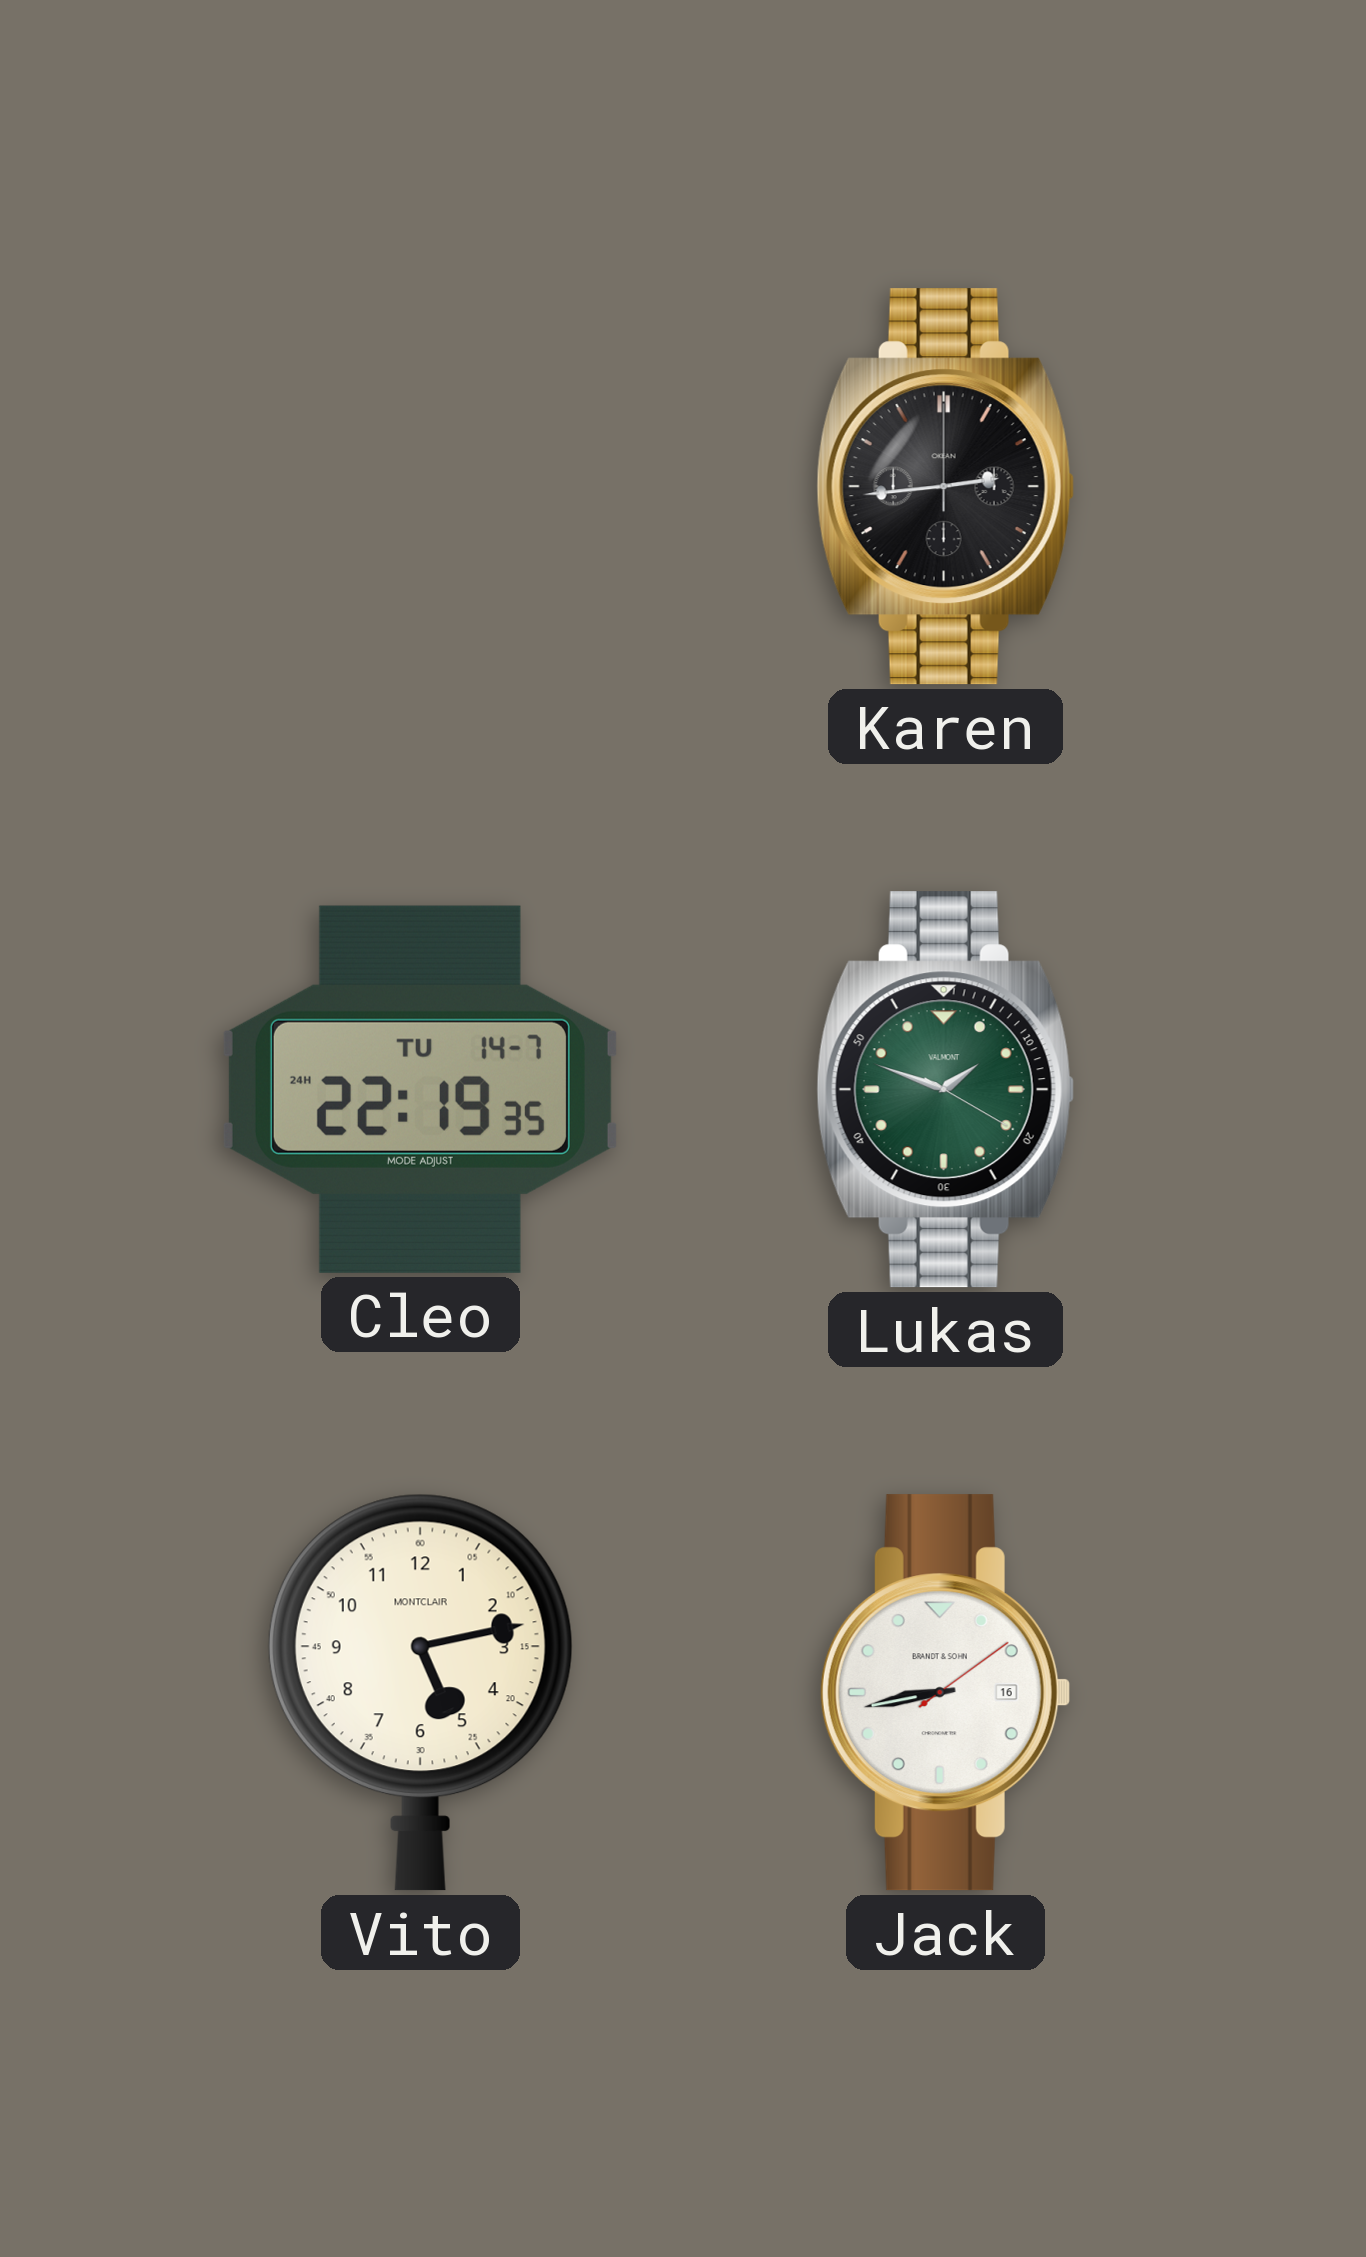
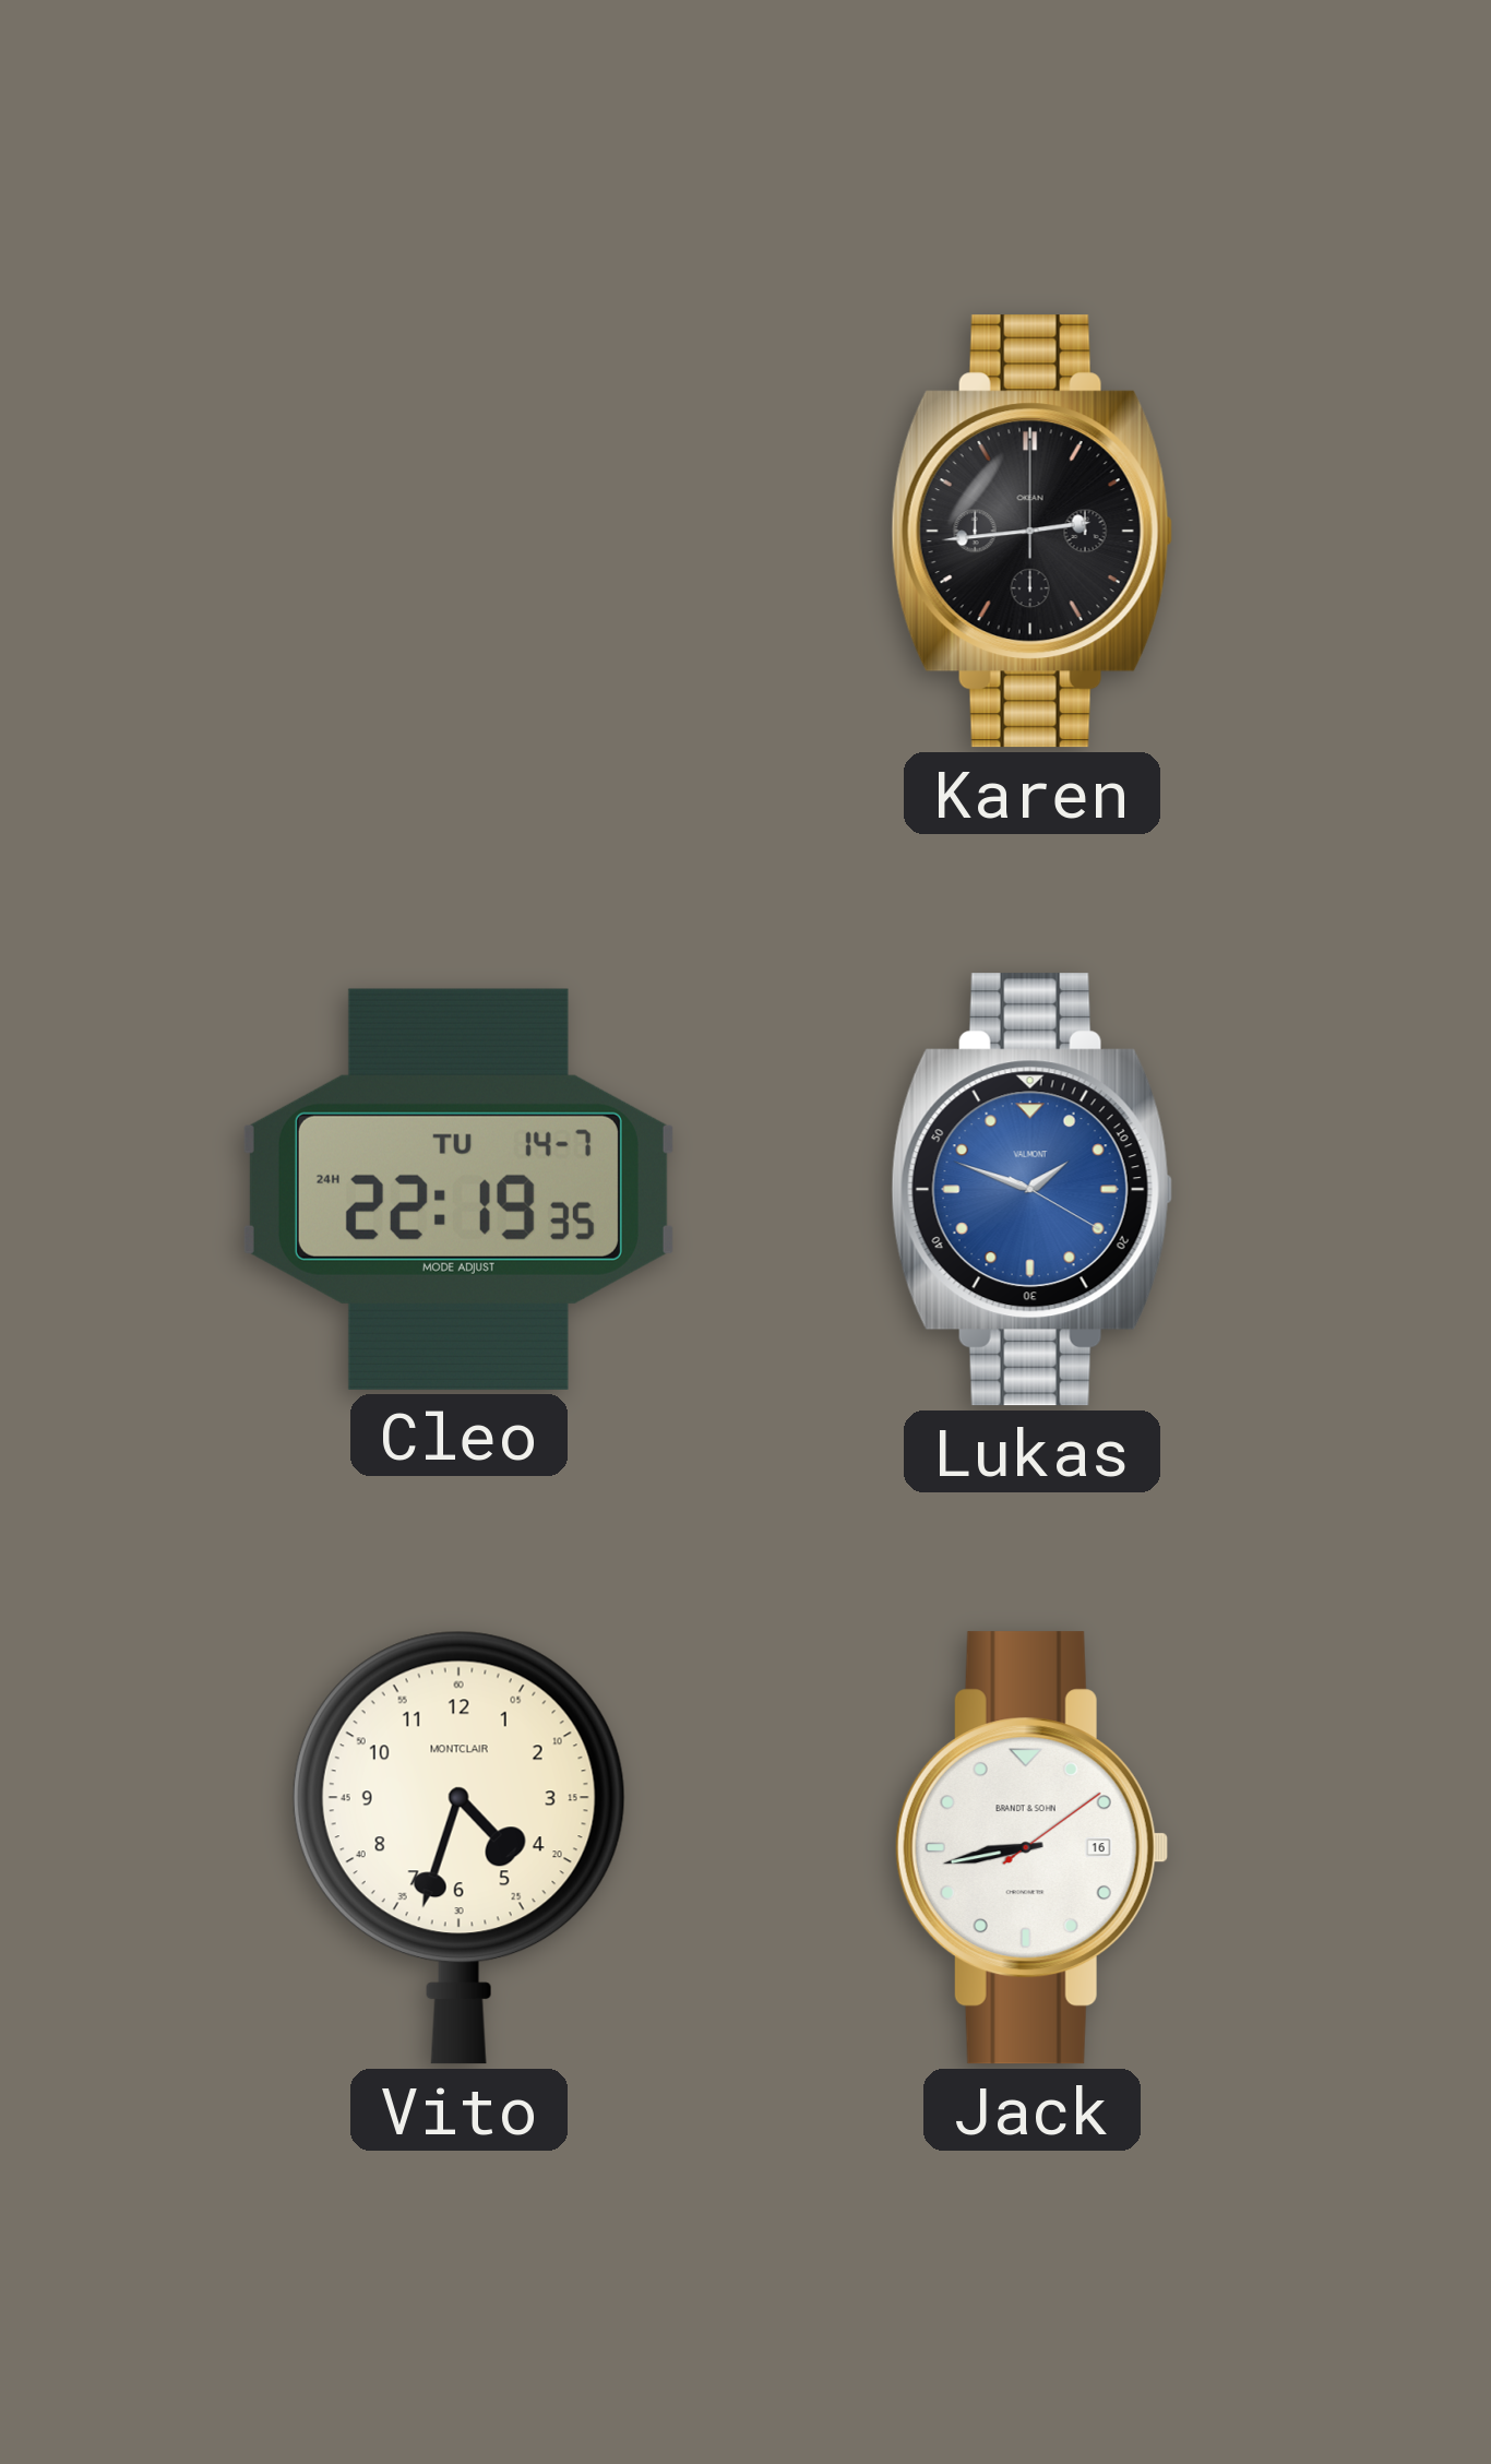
Lukas dial: green -> blue (1031, 1190)
Vito: 5:13 -> 4:33 (458, 1847)
